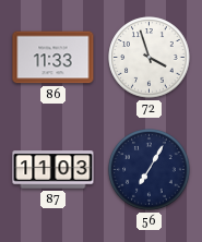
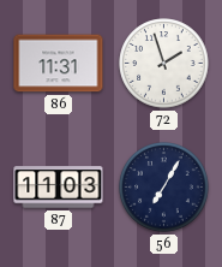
86: 11:33 -> 11:31 (59, 64)
72: 3:57 -> 1:57 (164, 64)
